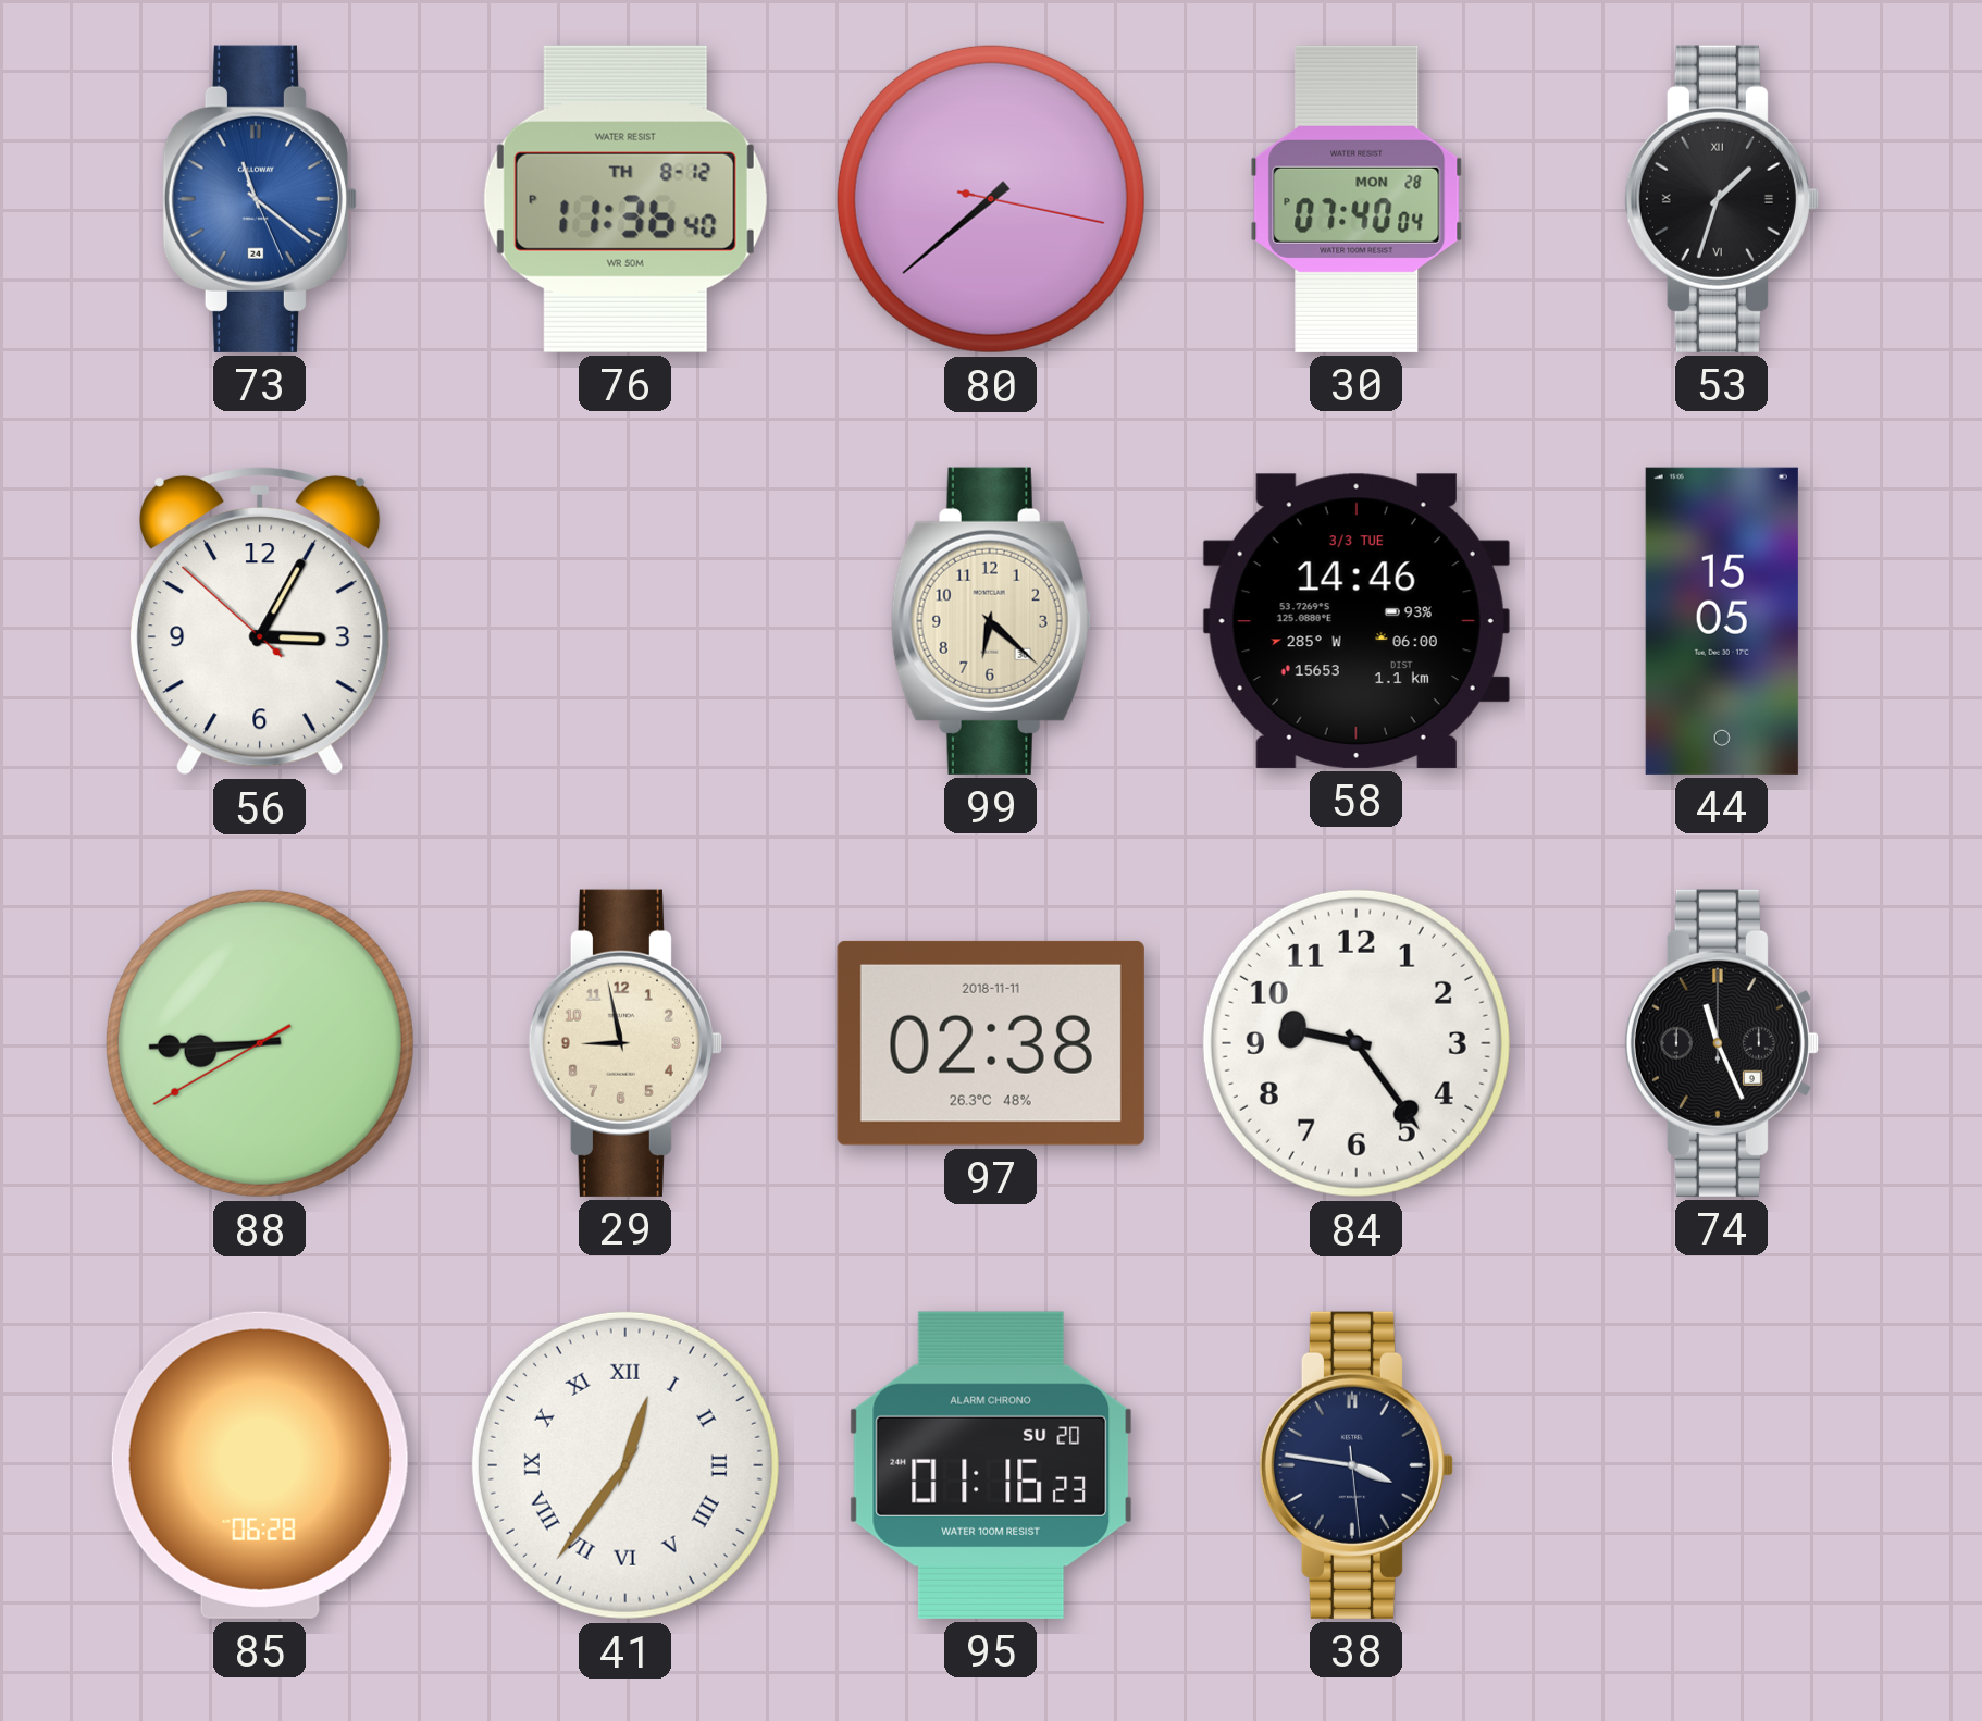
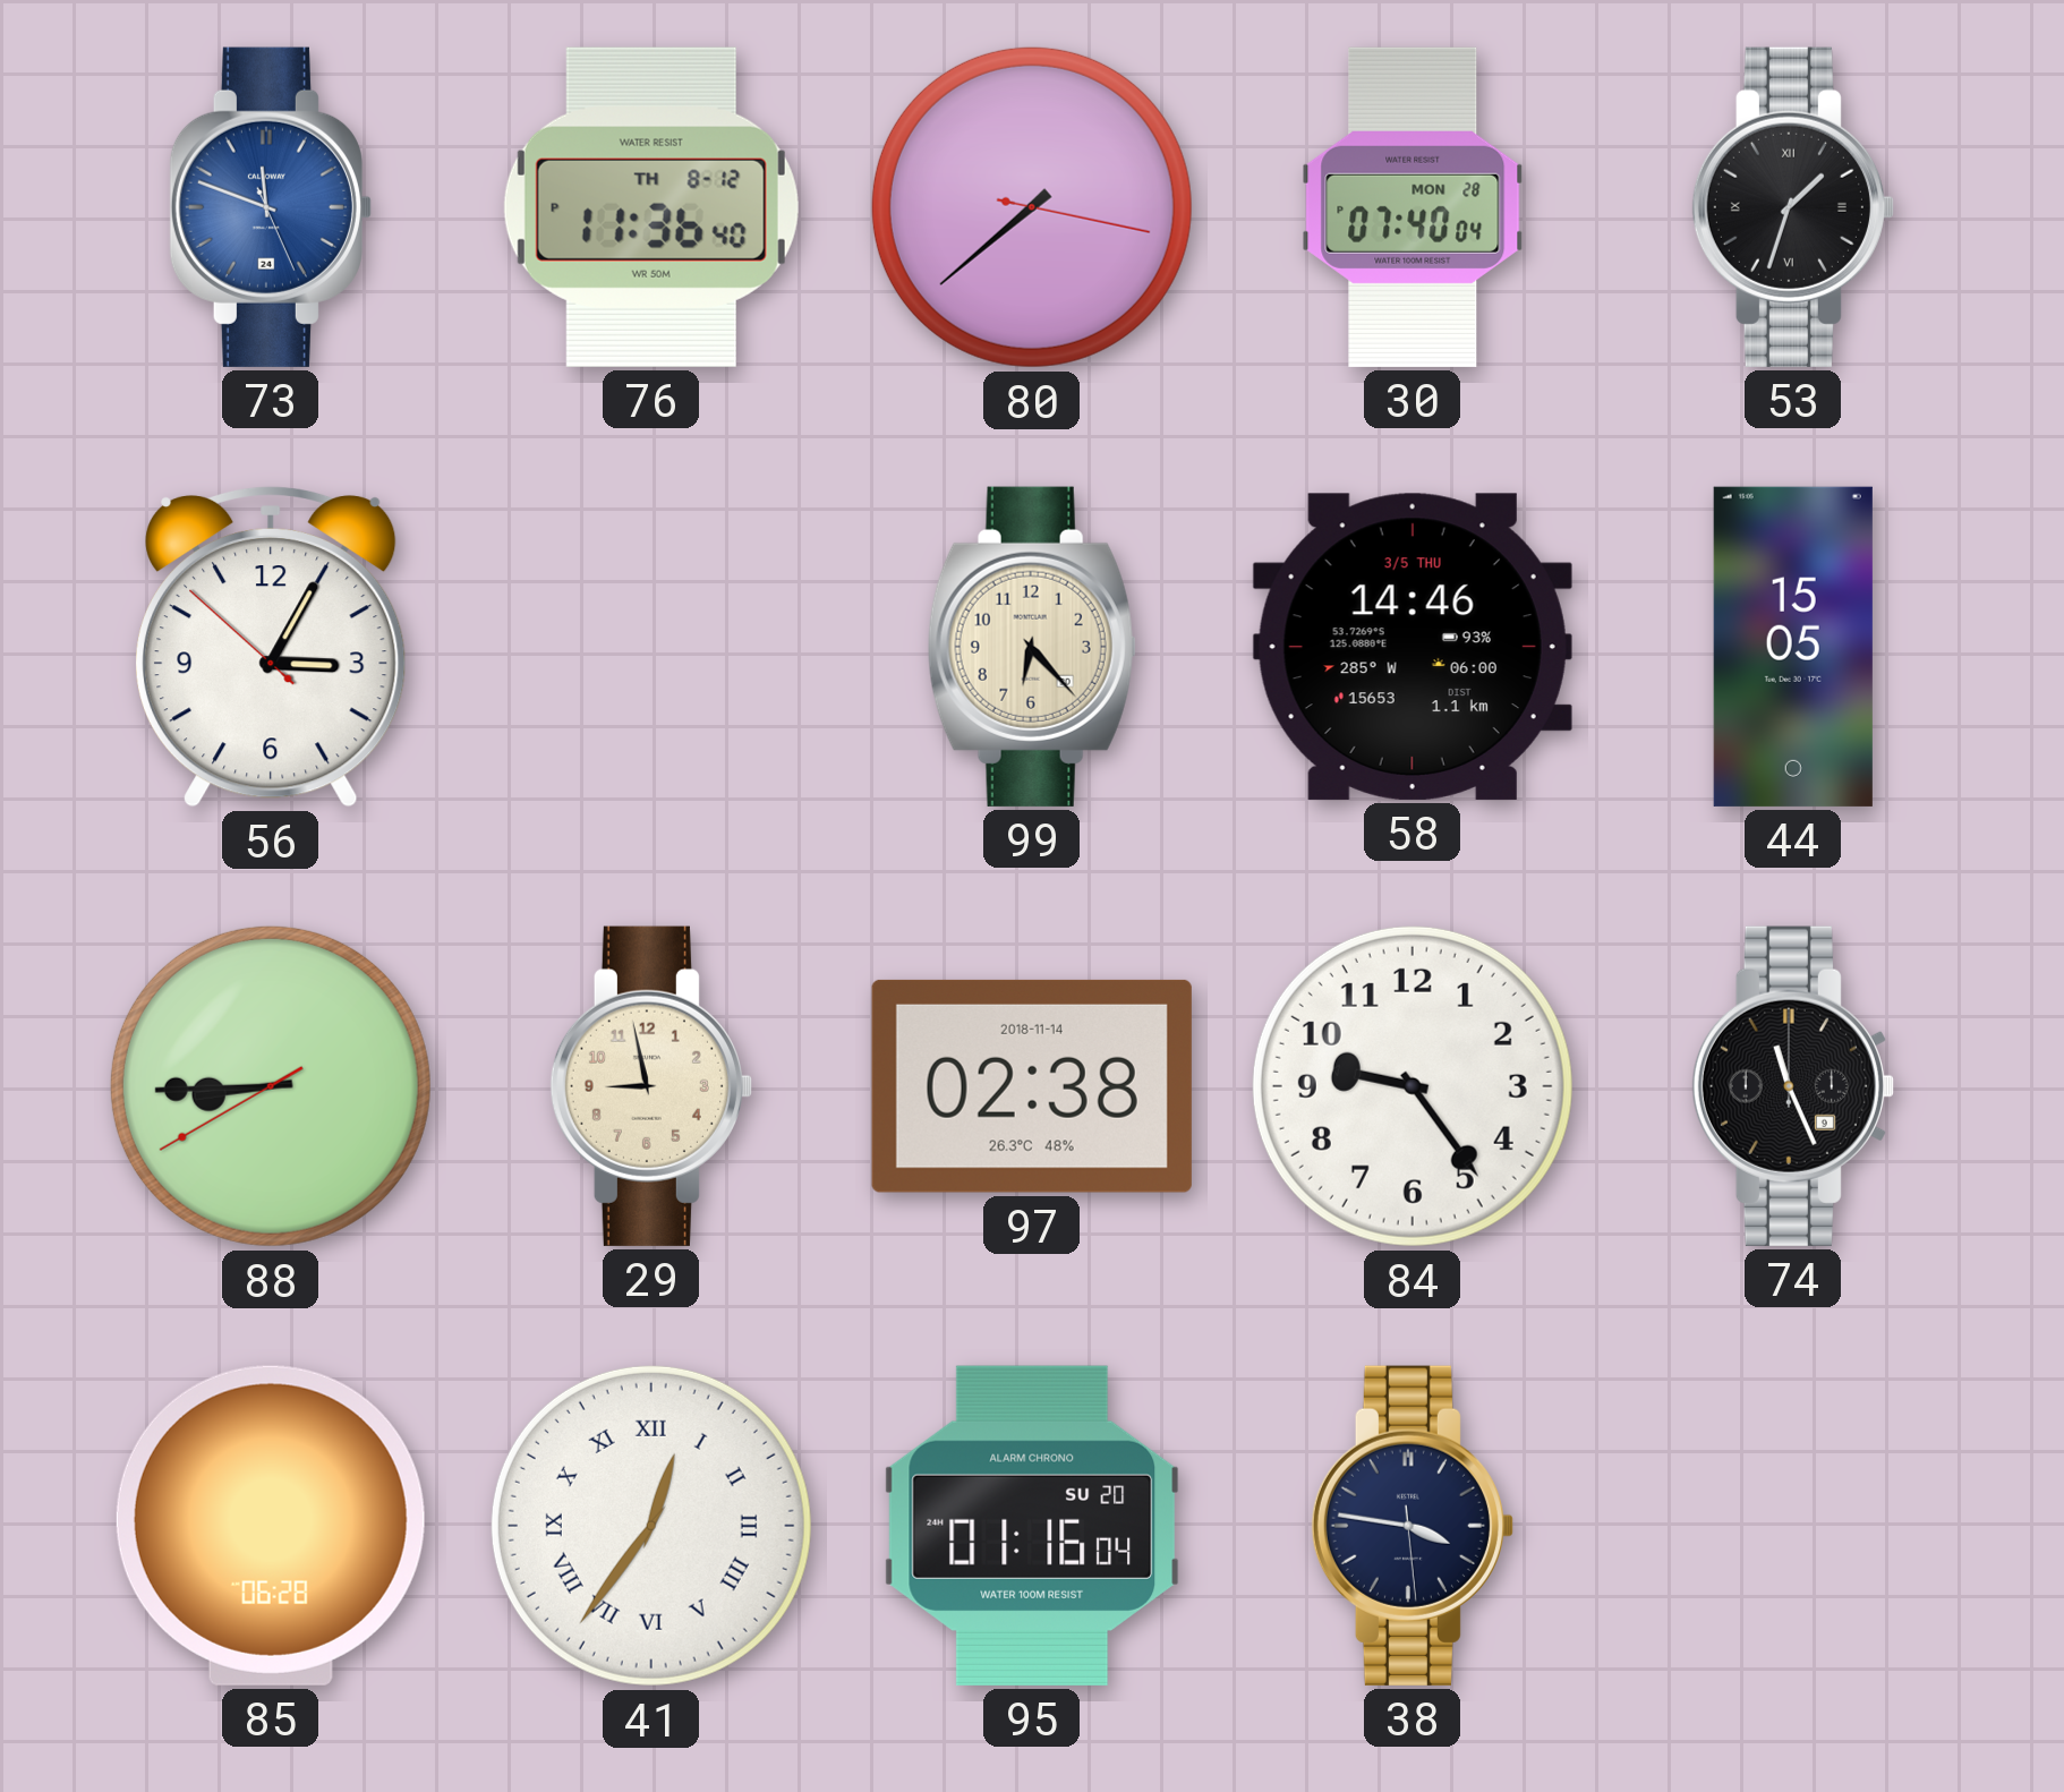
73: 11:21 -> 11:48 (271, 207)
99: 6:22 -> 6:23 (1032, 647)
58 date: 3/3 TUE -> 3/5 THU (1413, 647)
97 date: 2018-11-11 -> 2018-11-14 (1032, 1086)
95: 01:16:23 -> 01:16:04 (1032, 1526)
